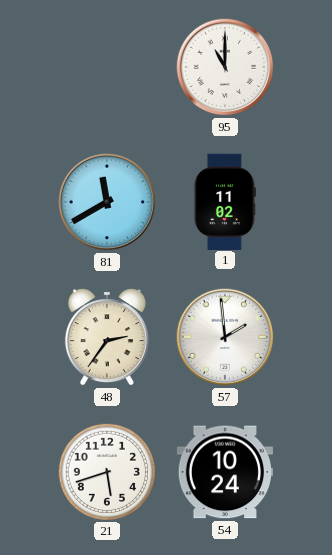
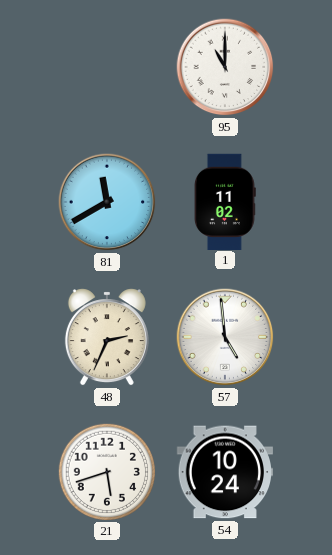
48: 2:36 -> 2:34 (107, 337)
57: 1:59 -> 4:59 (225, 337)
